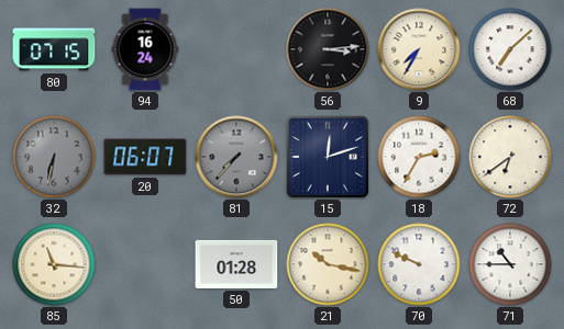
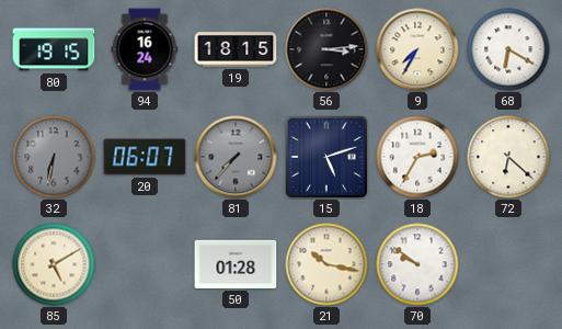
80: 07:15 -> 19:15 (54, 49)
19: none -> 18:15 (236, 49)
68: 7:08 -> 6:20 (508, 49)
15: 12:12 -> 5:12 (326, 157)
72: 6:39 -> 6:22 (508, 157)
85: 11:16 -> 5:10 (54, 264)
70: 9:49 -> 9:51 (417, 264)
71: 10:45 -> none (510, 264)
